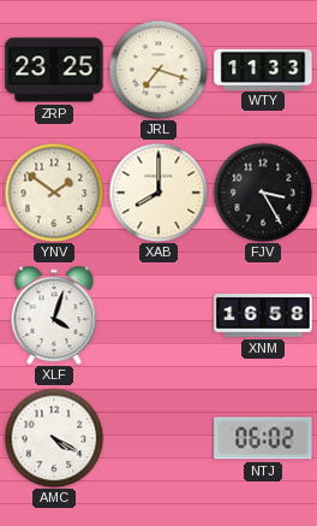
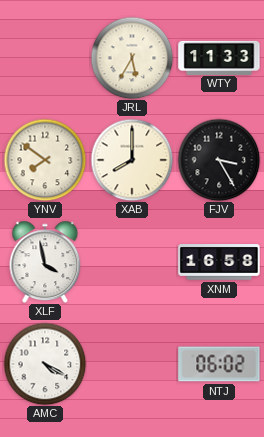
ZRP: 23:25 -> none (54, 70)
JRL: 7:18 -> 5:35 (132, 58)
YNV: 1:51 -> 7:51 (45, 160)
XLF: 4:03 -> 3:58 (45, 262)
